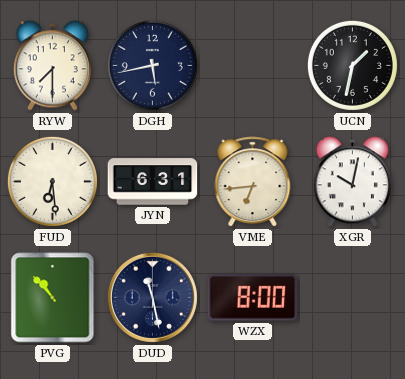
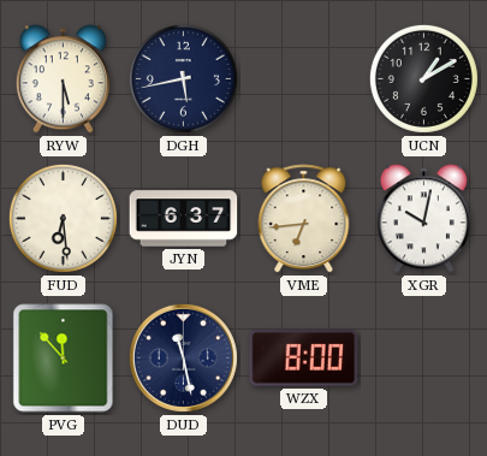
RYW: 7:30 -> 5:30 (63, 79)
UCN: 1:32 -> 1:10 (423, 78)
JYN: 6:31 -> 6:37 (184, 219)
PVG: 10:53 -> 11:53 (64, 359)
